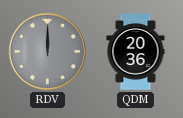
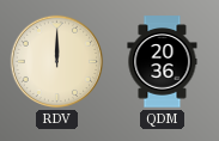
RDV dial: grey -> cream (57, 62)
